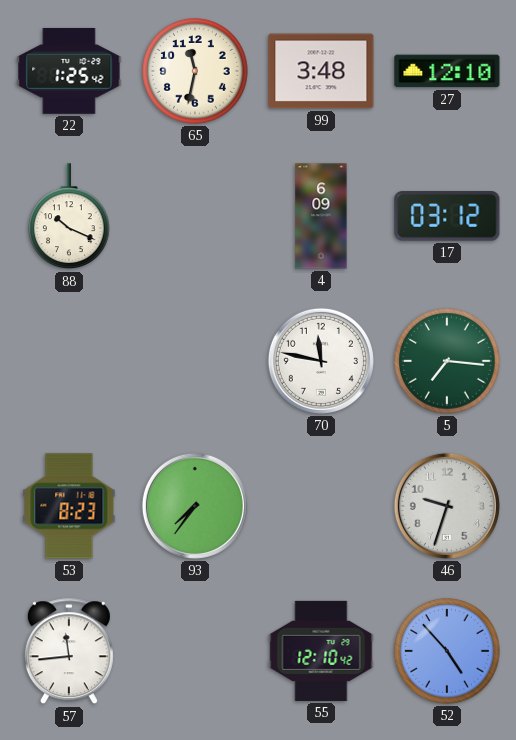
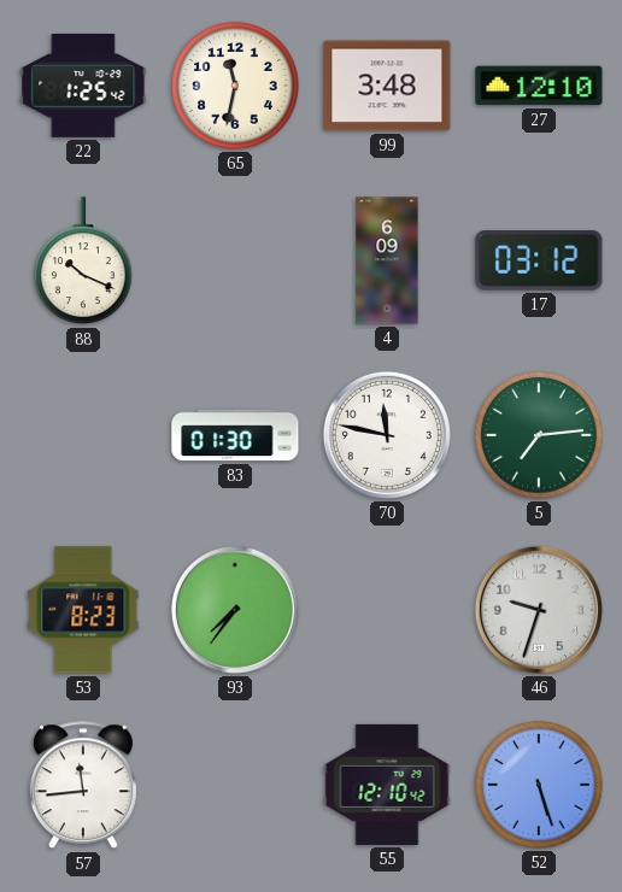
83: none -> 01:30 (235, 435)
5: 7:16 -> 7:14 (539, 435)
52: 4:53 -> 5:27 (539, 785)
